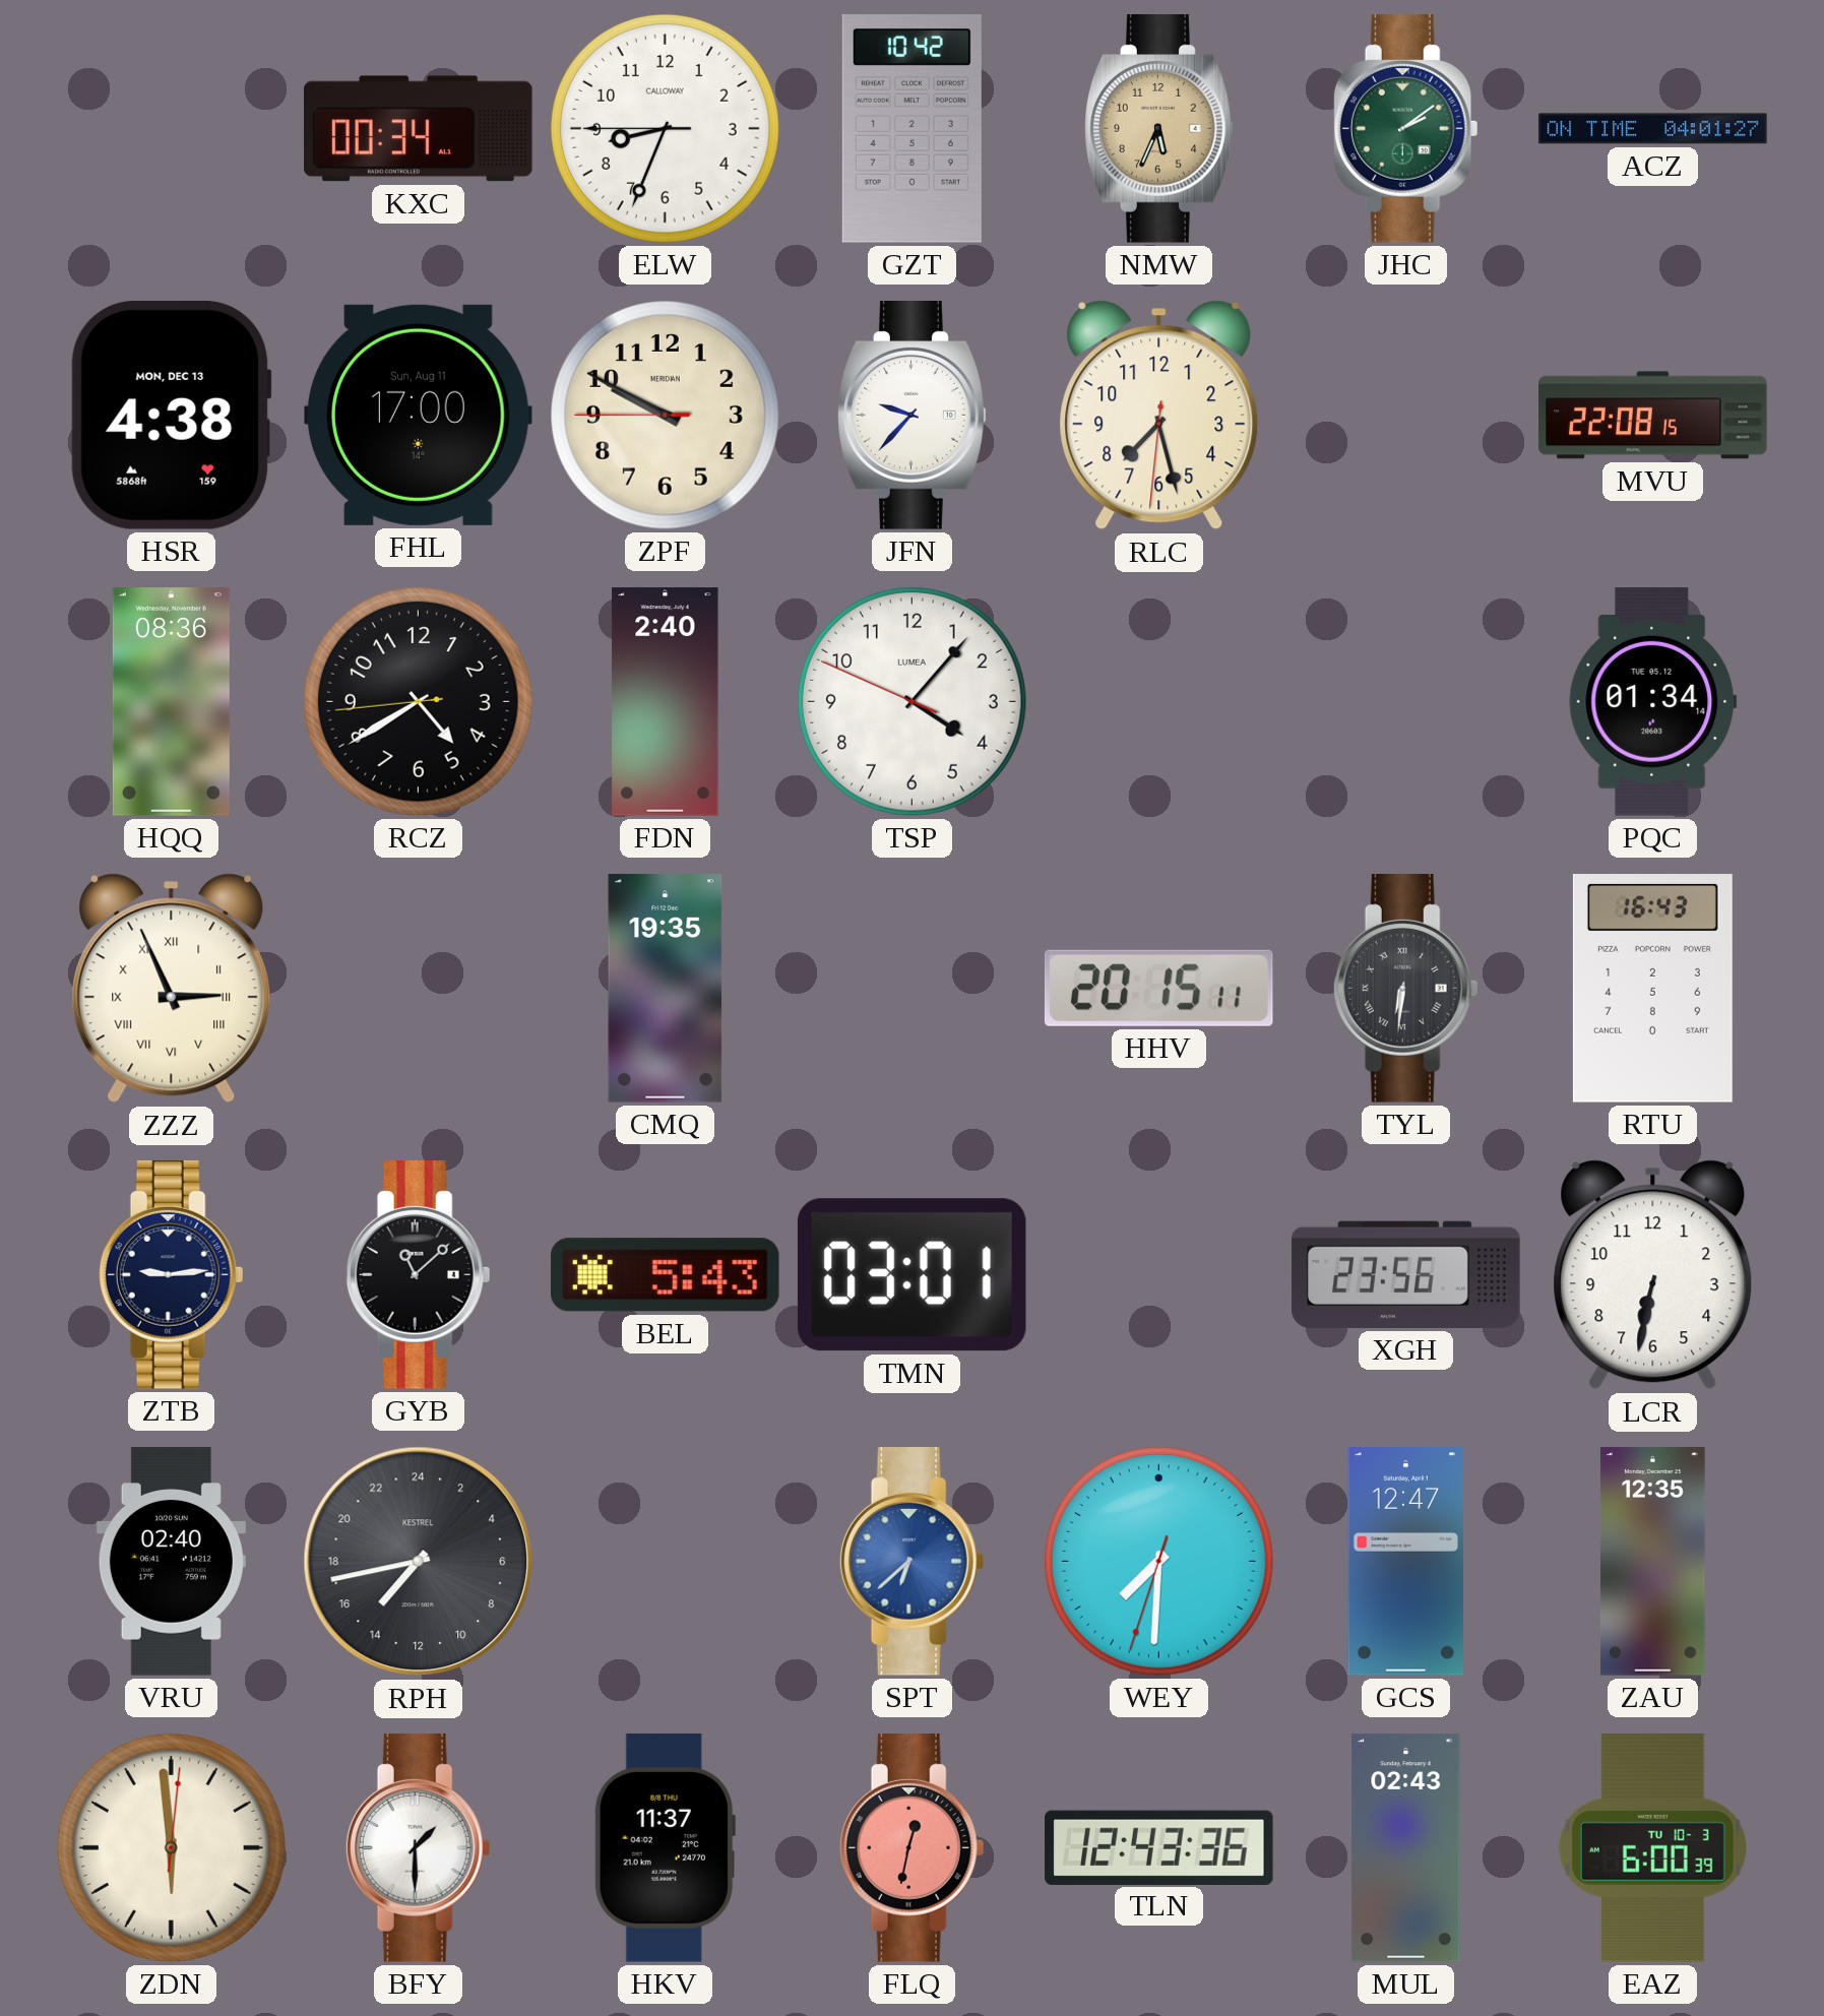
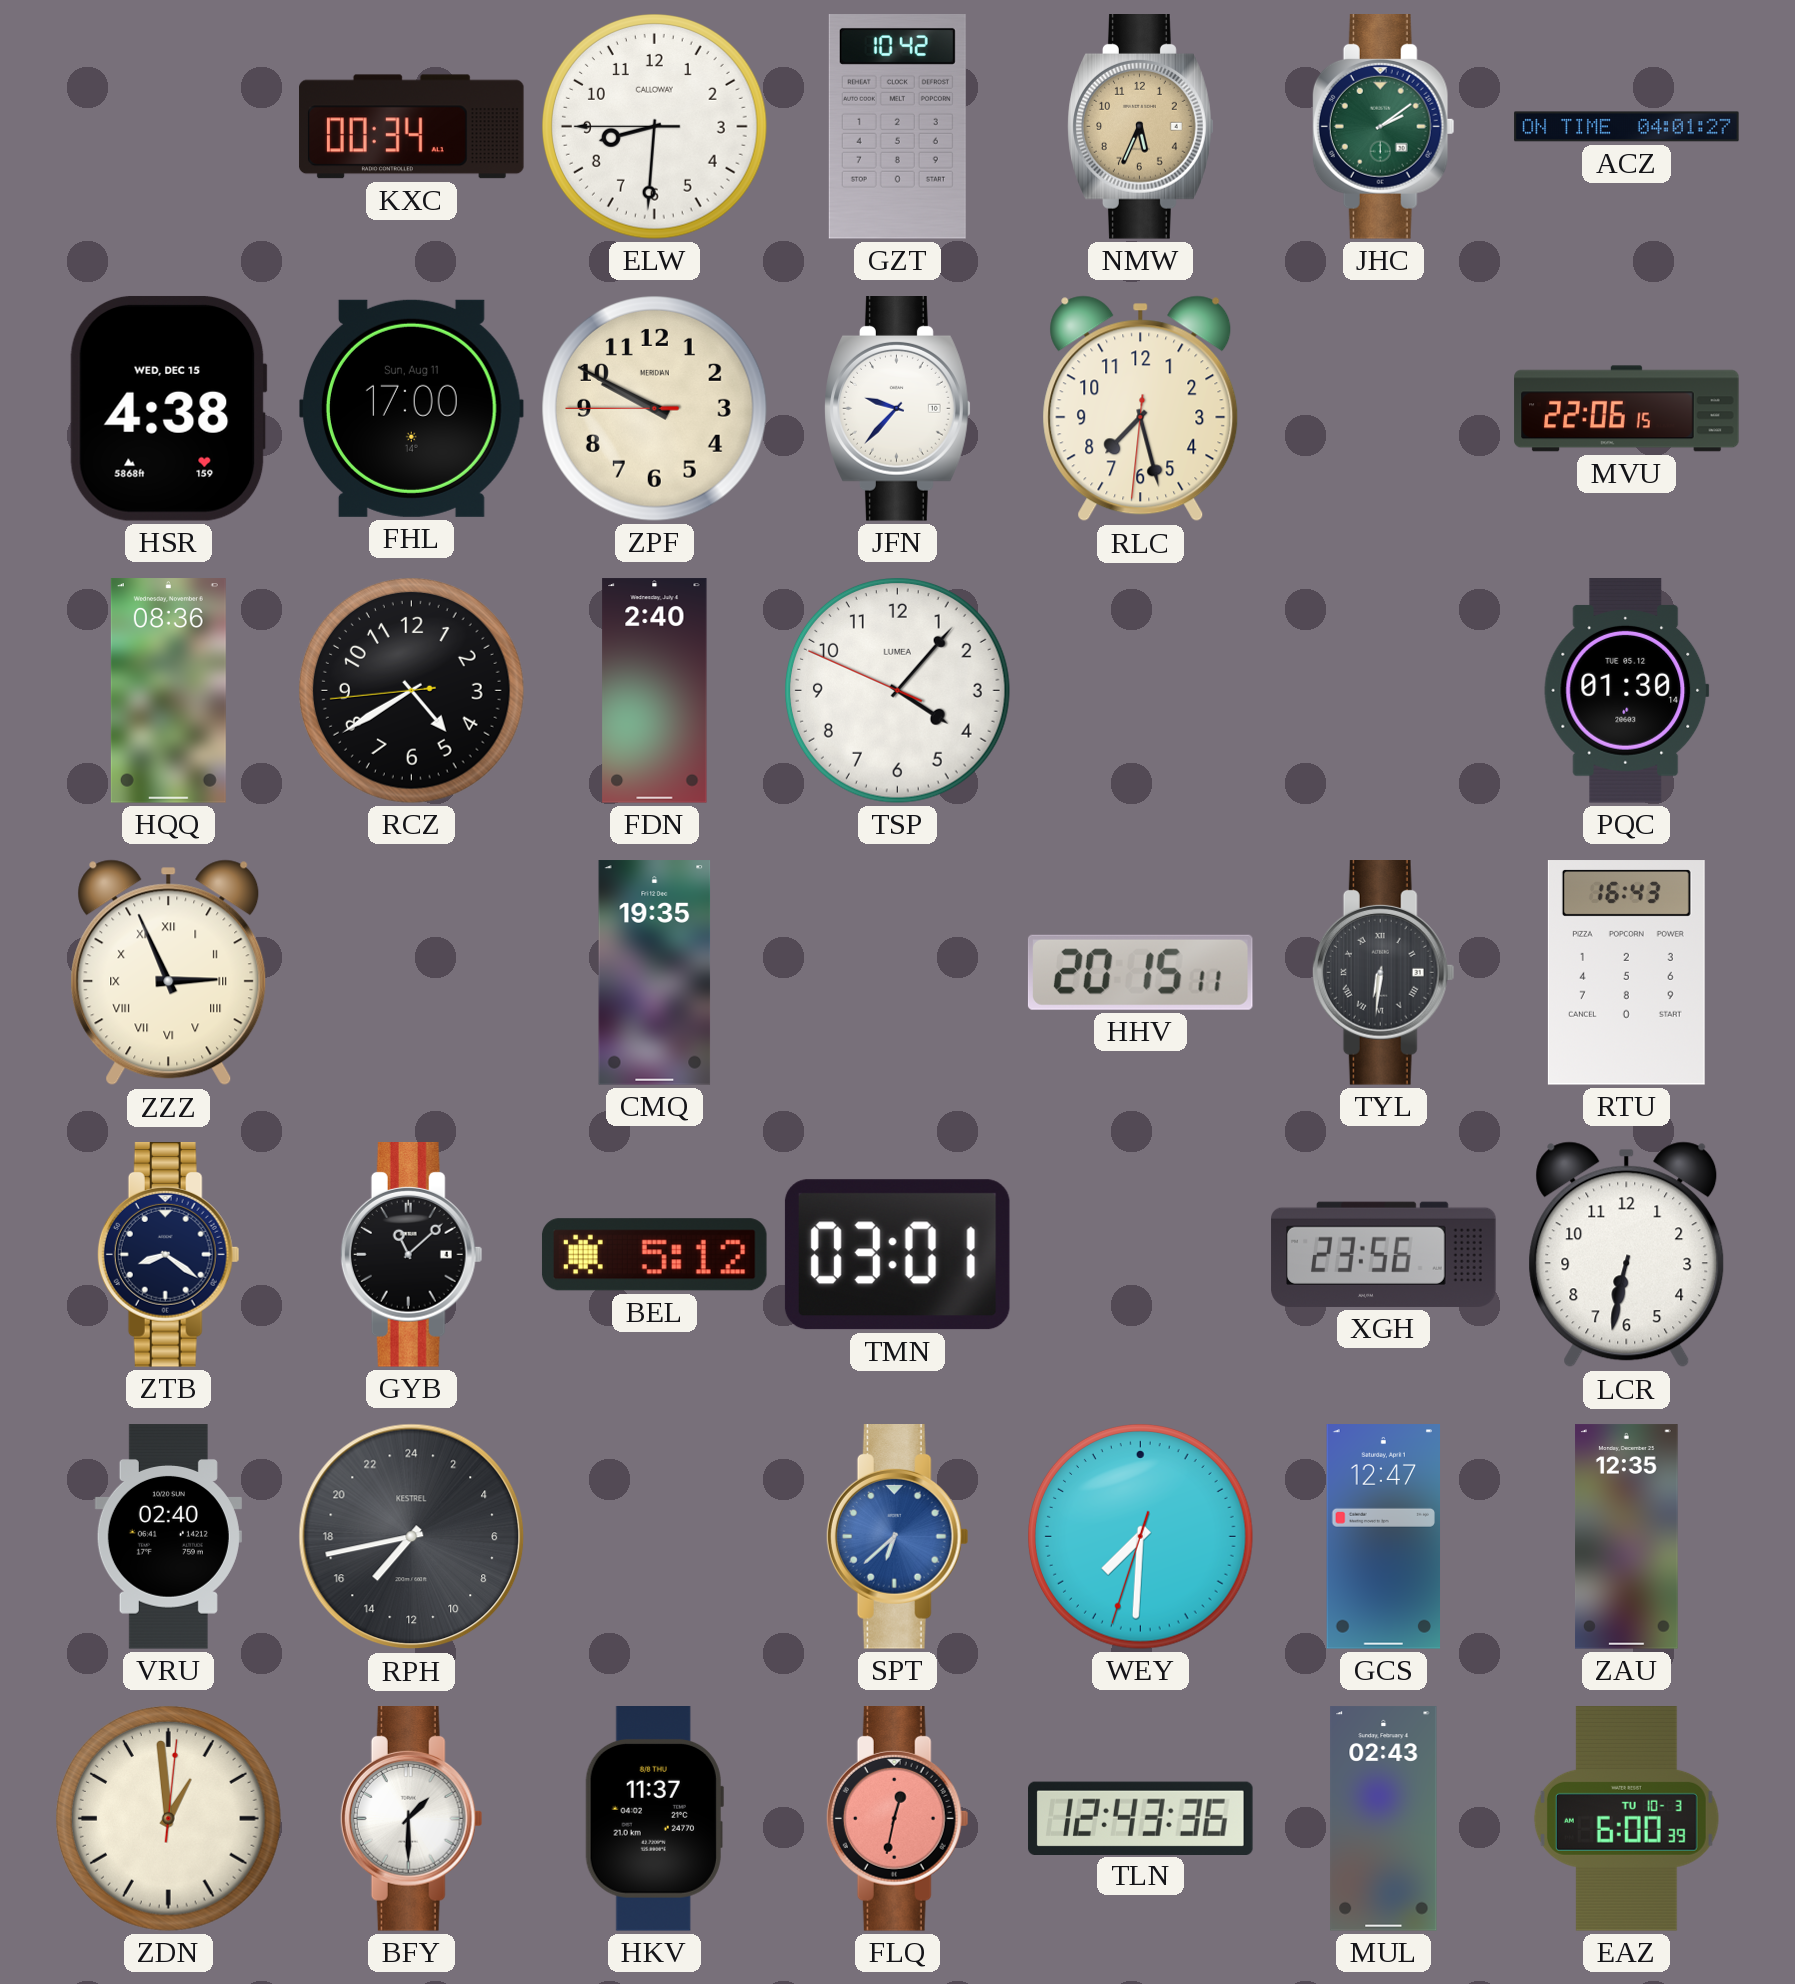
ELW: 8:33 -> 8:30 (655, 127)
HSR date: MON, DEC 13 -> WED, DEC 15 (168, 408)
MVU: 22:08 -> 22:06 (1627, 409)
PQC: 01:34 -> 01:30 (1627, 691)
ZTB: 9:14 -> 8:21 (168, 1255)
BEL: 5:43 -> 5:12 (654, 1255)
ZDN: 5:59 -> 12:59 (169, 1819)
